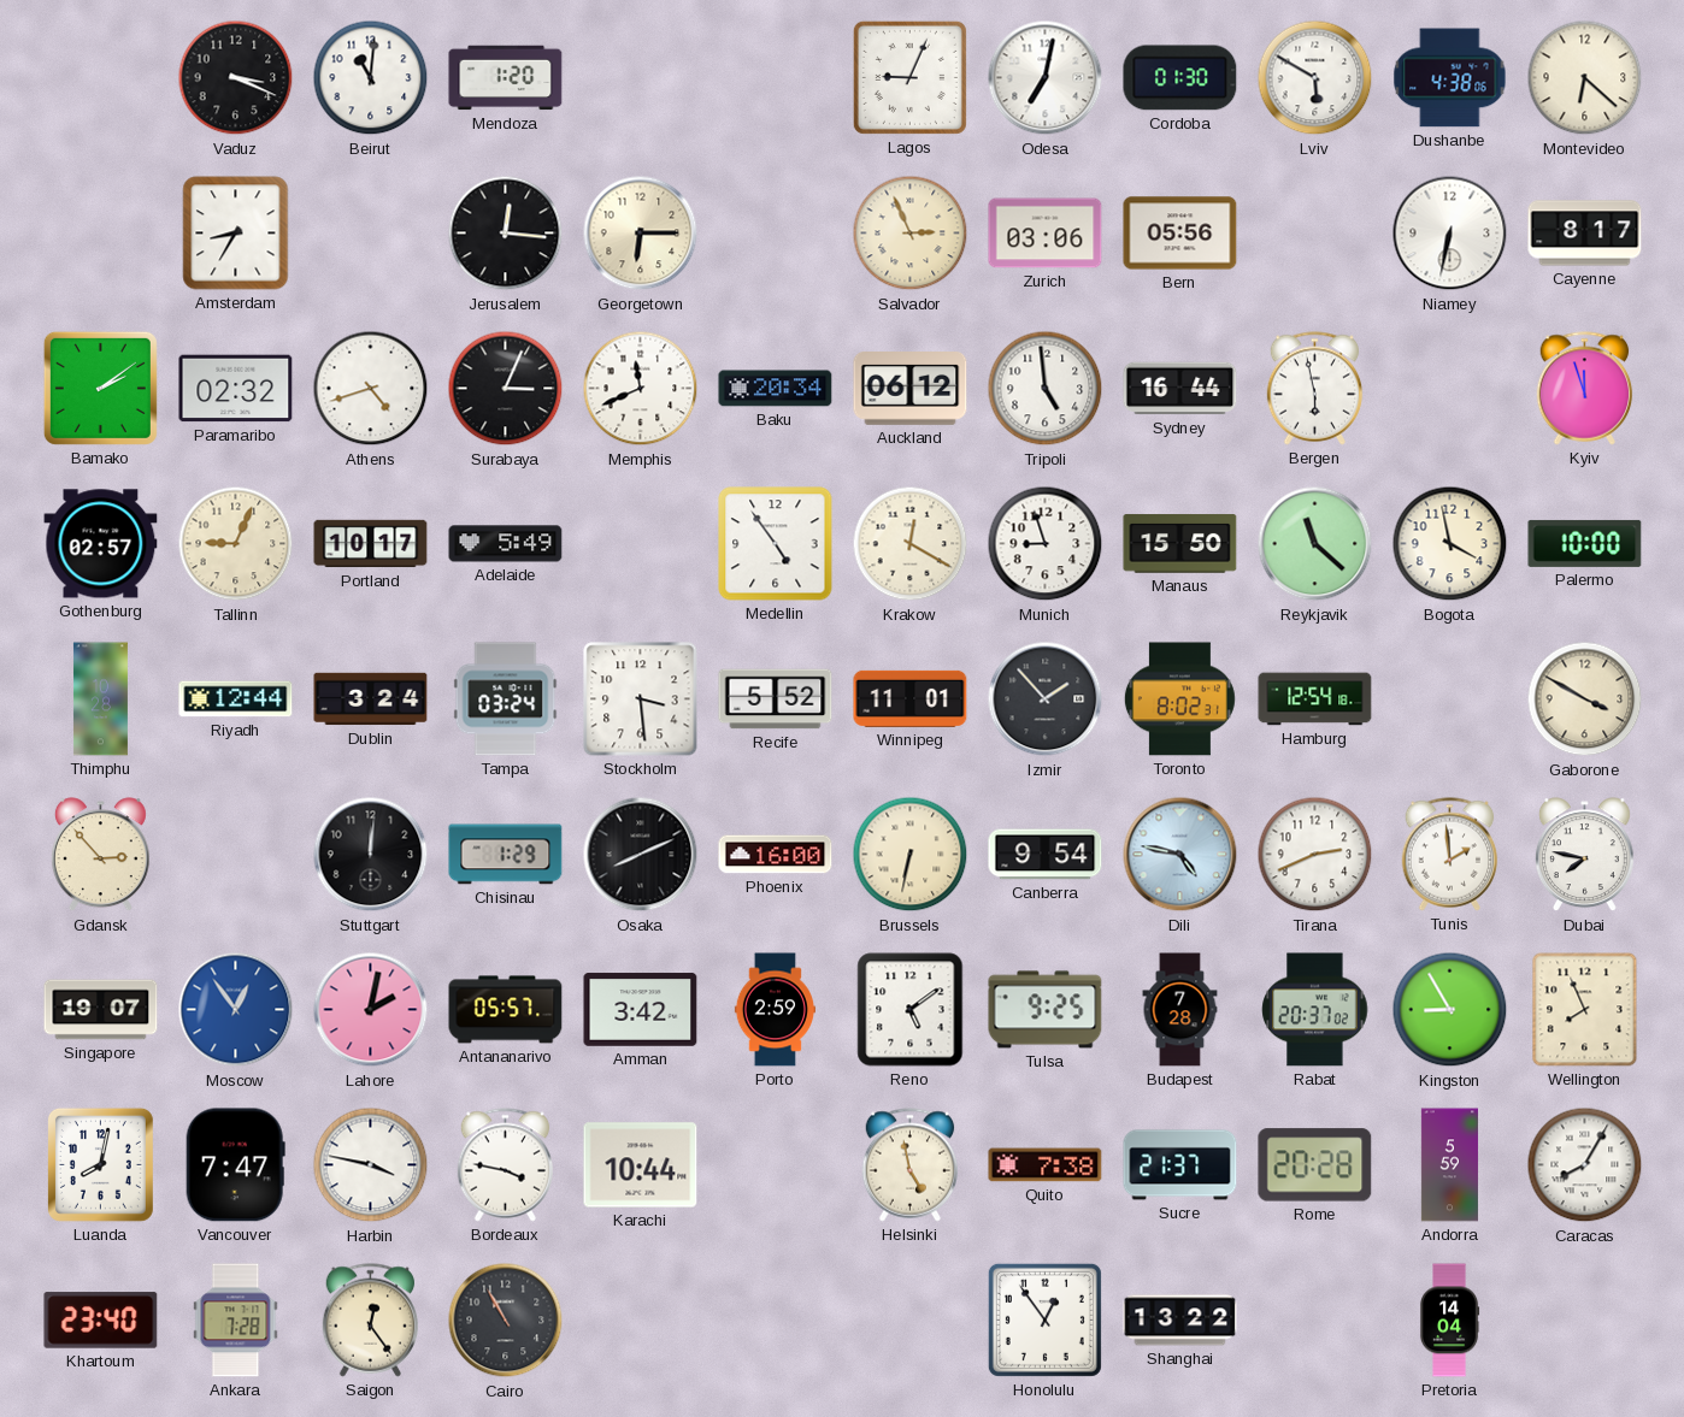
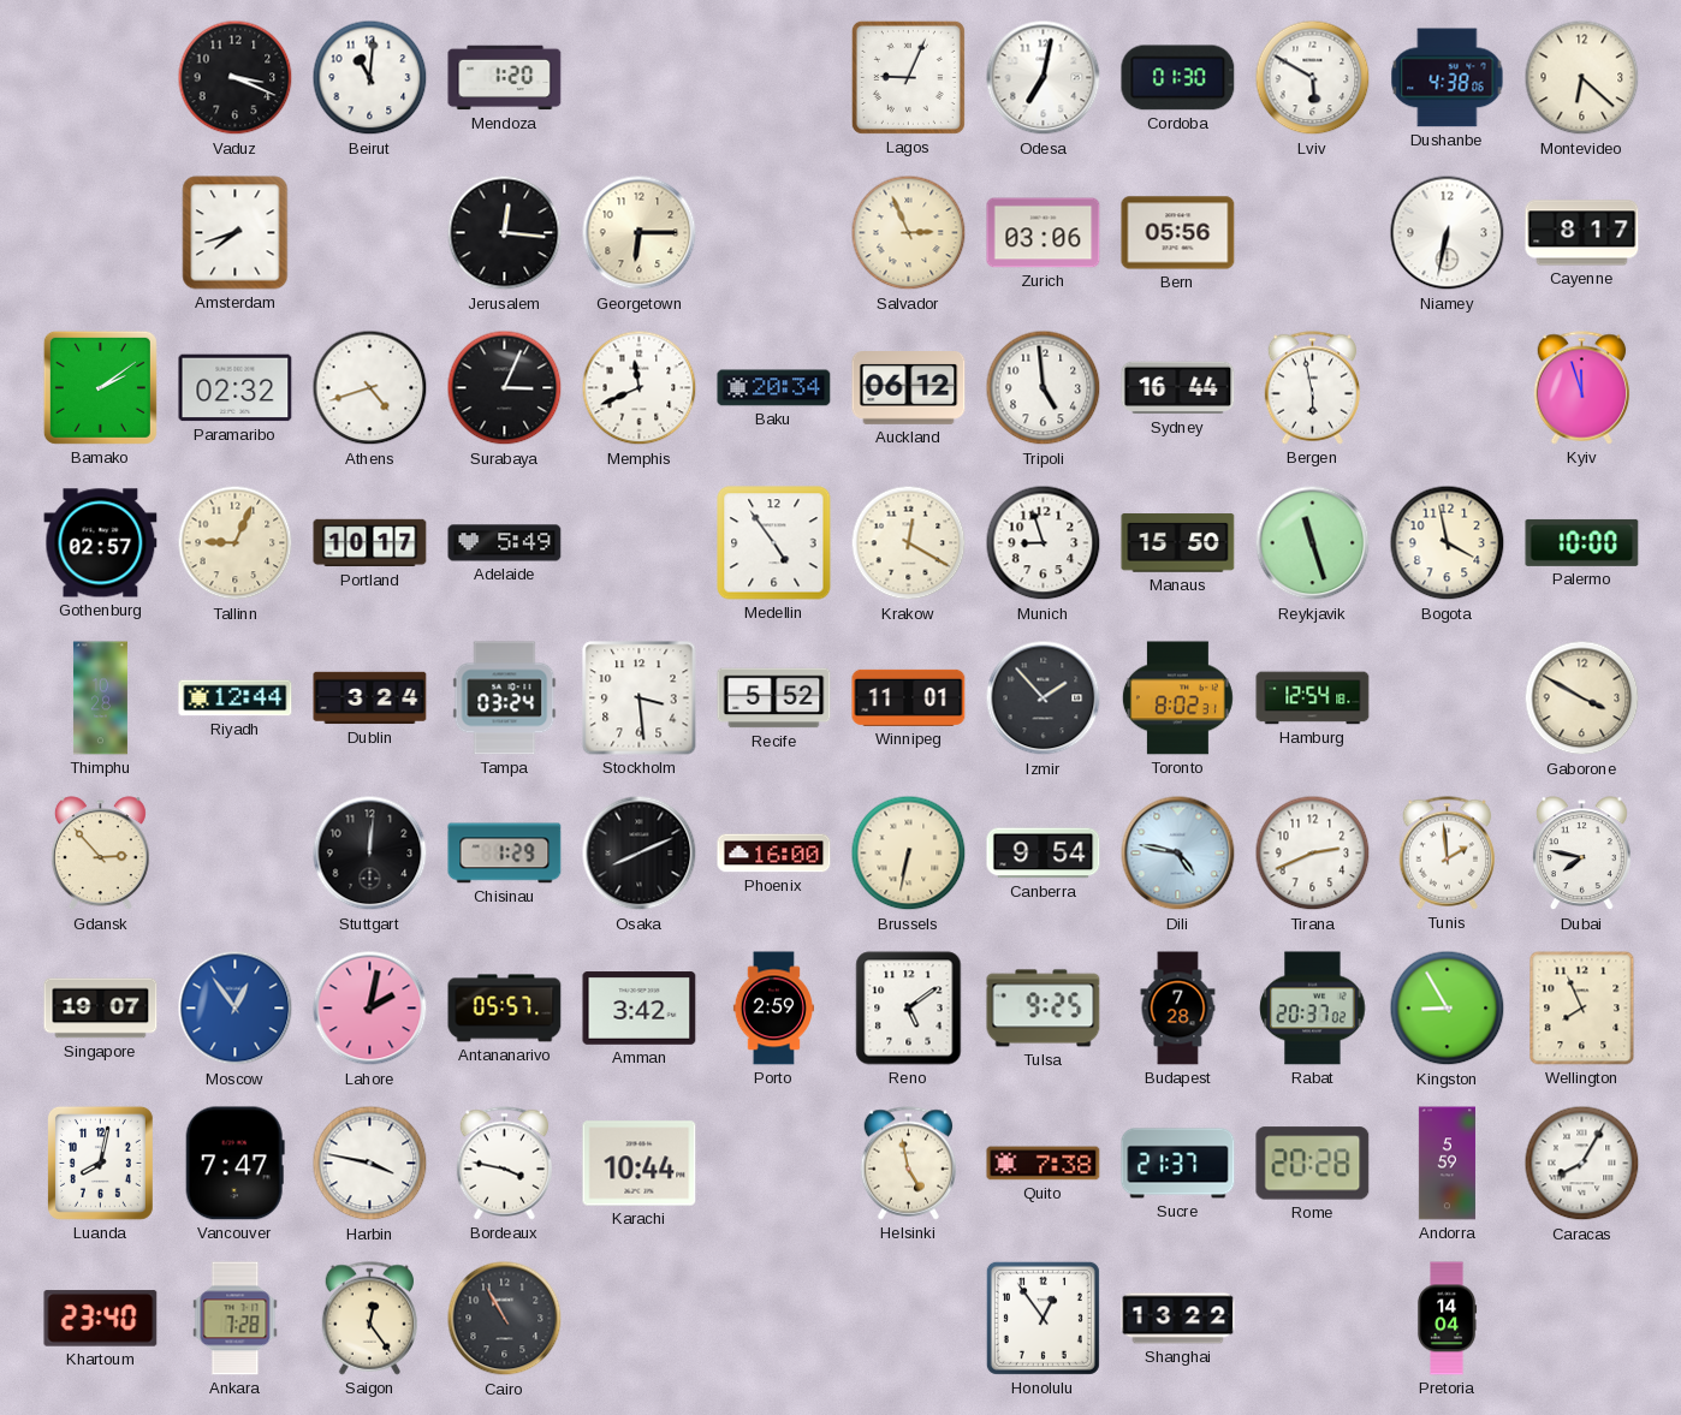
Amsterdam: 8:35 -> 7:42 (236, 233)
Reykjavik: 11:22 -> 11:27 (1313, 543)
